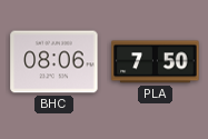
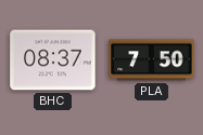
BHC: 08:06 -> 08:37 (53, 60)
